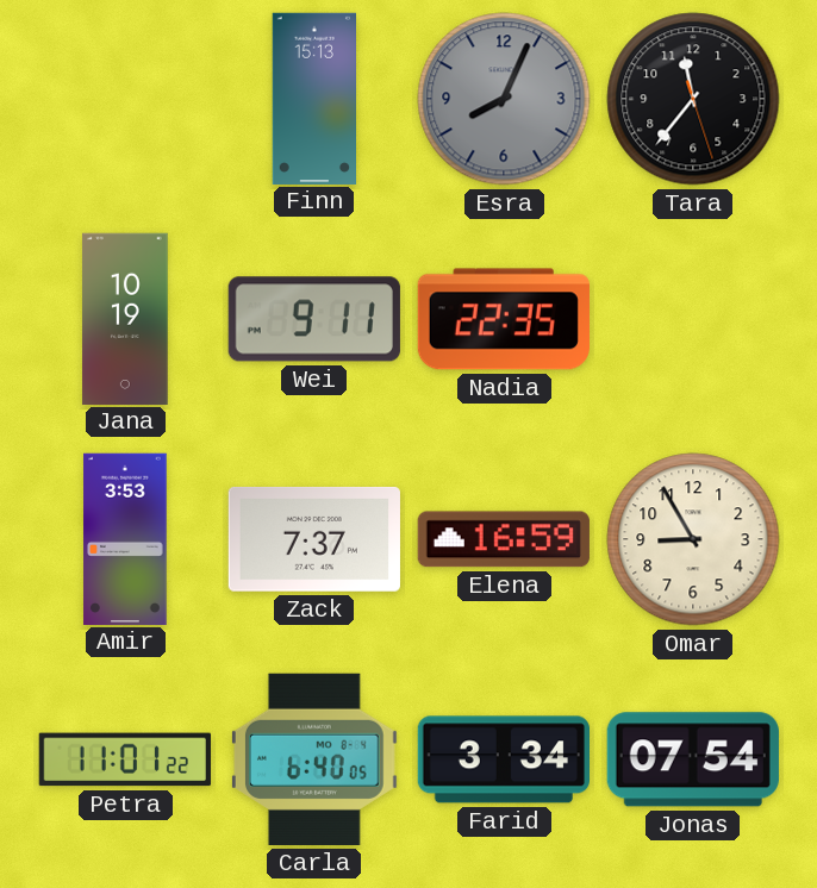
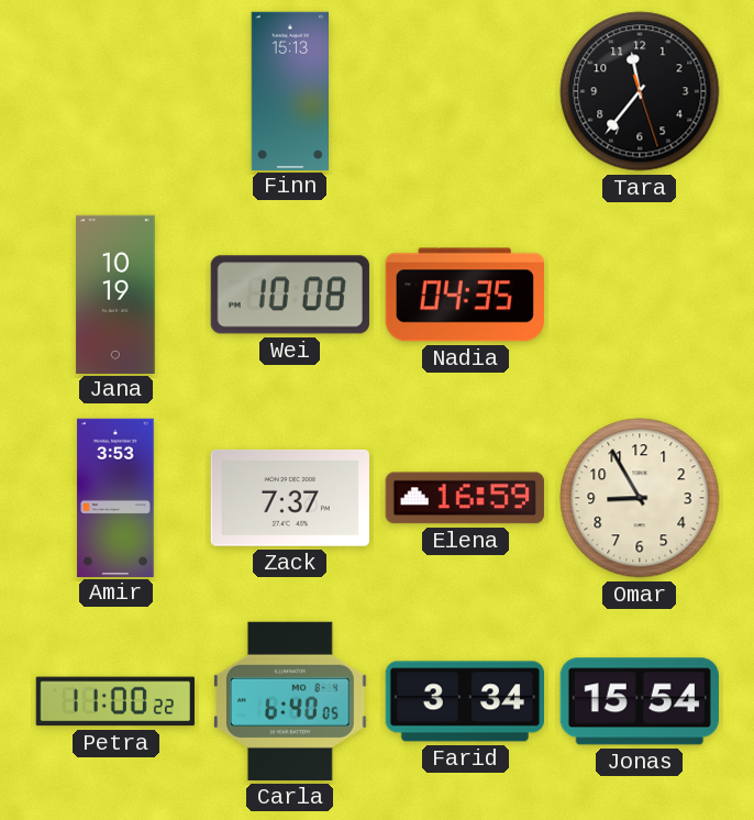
Esra: 8:04 -> none (504, 99)
Wei: 9:11 -> 10:08 (290, 295)
Nadia: 22:35 -> 04:35 (465, 295)
Petra: 11:01 -> 11:00 (115, 701)
Jonas: 07:54 -> 15:54 (640, 701)
